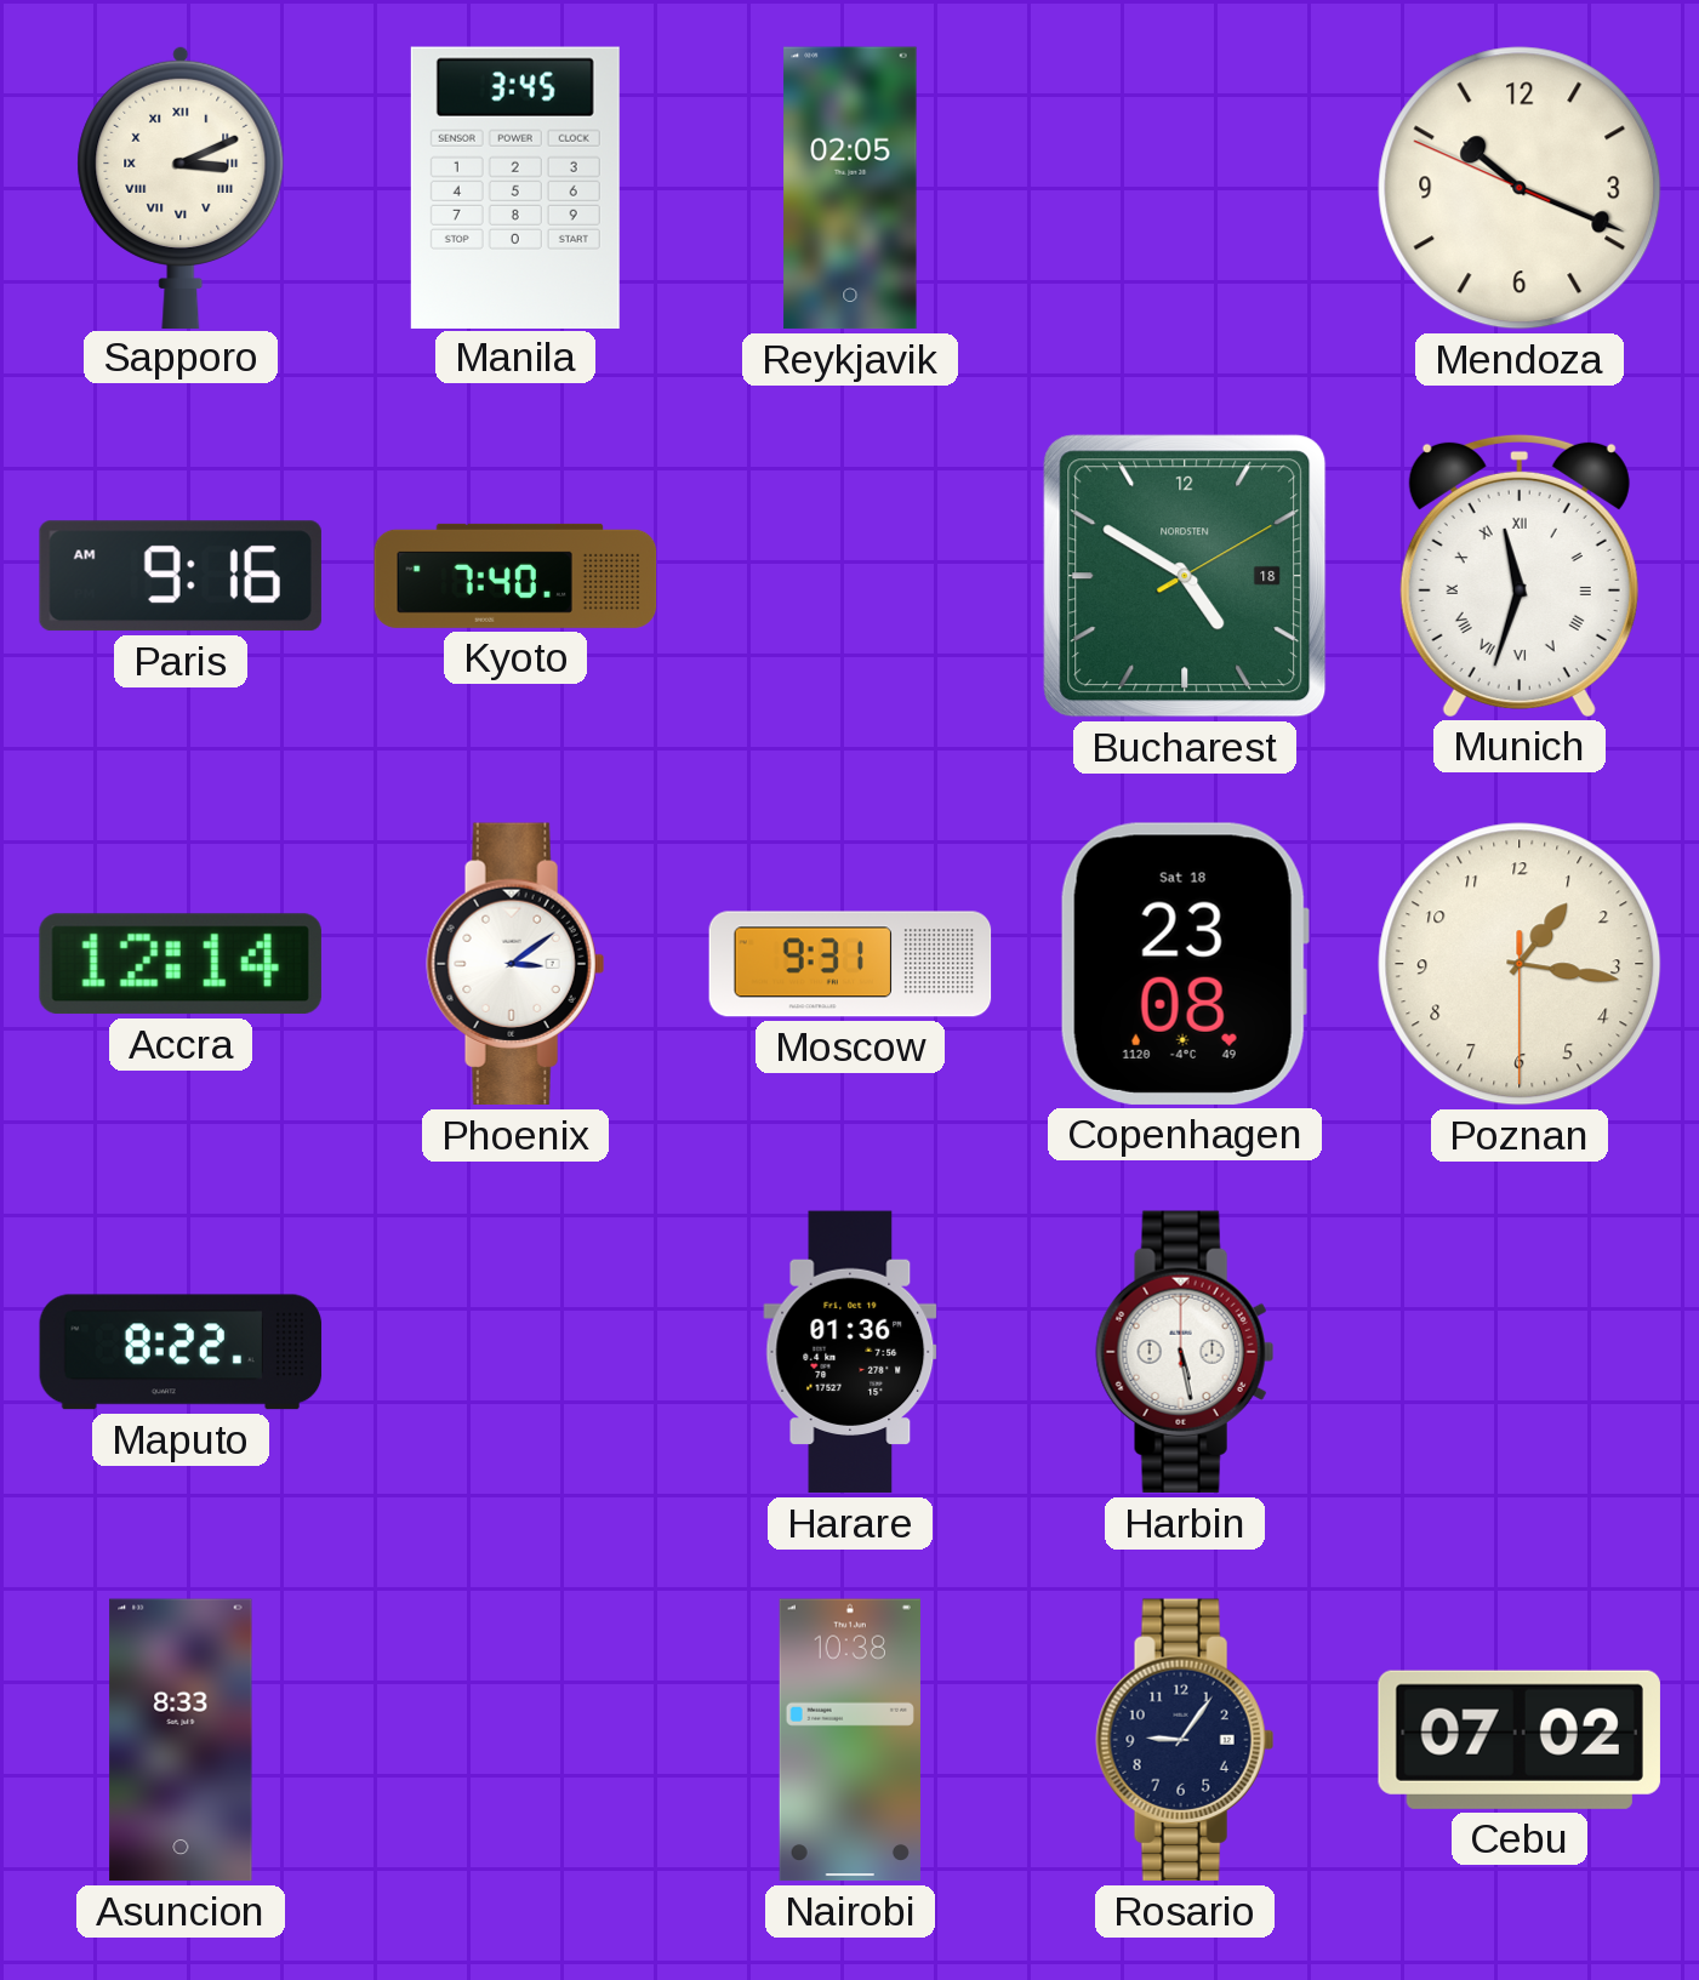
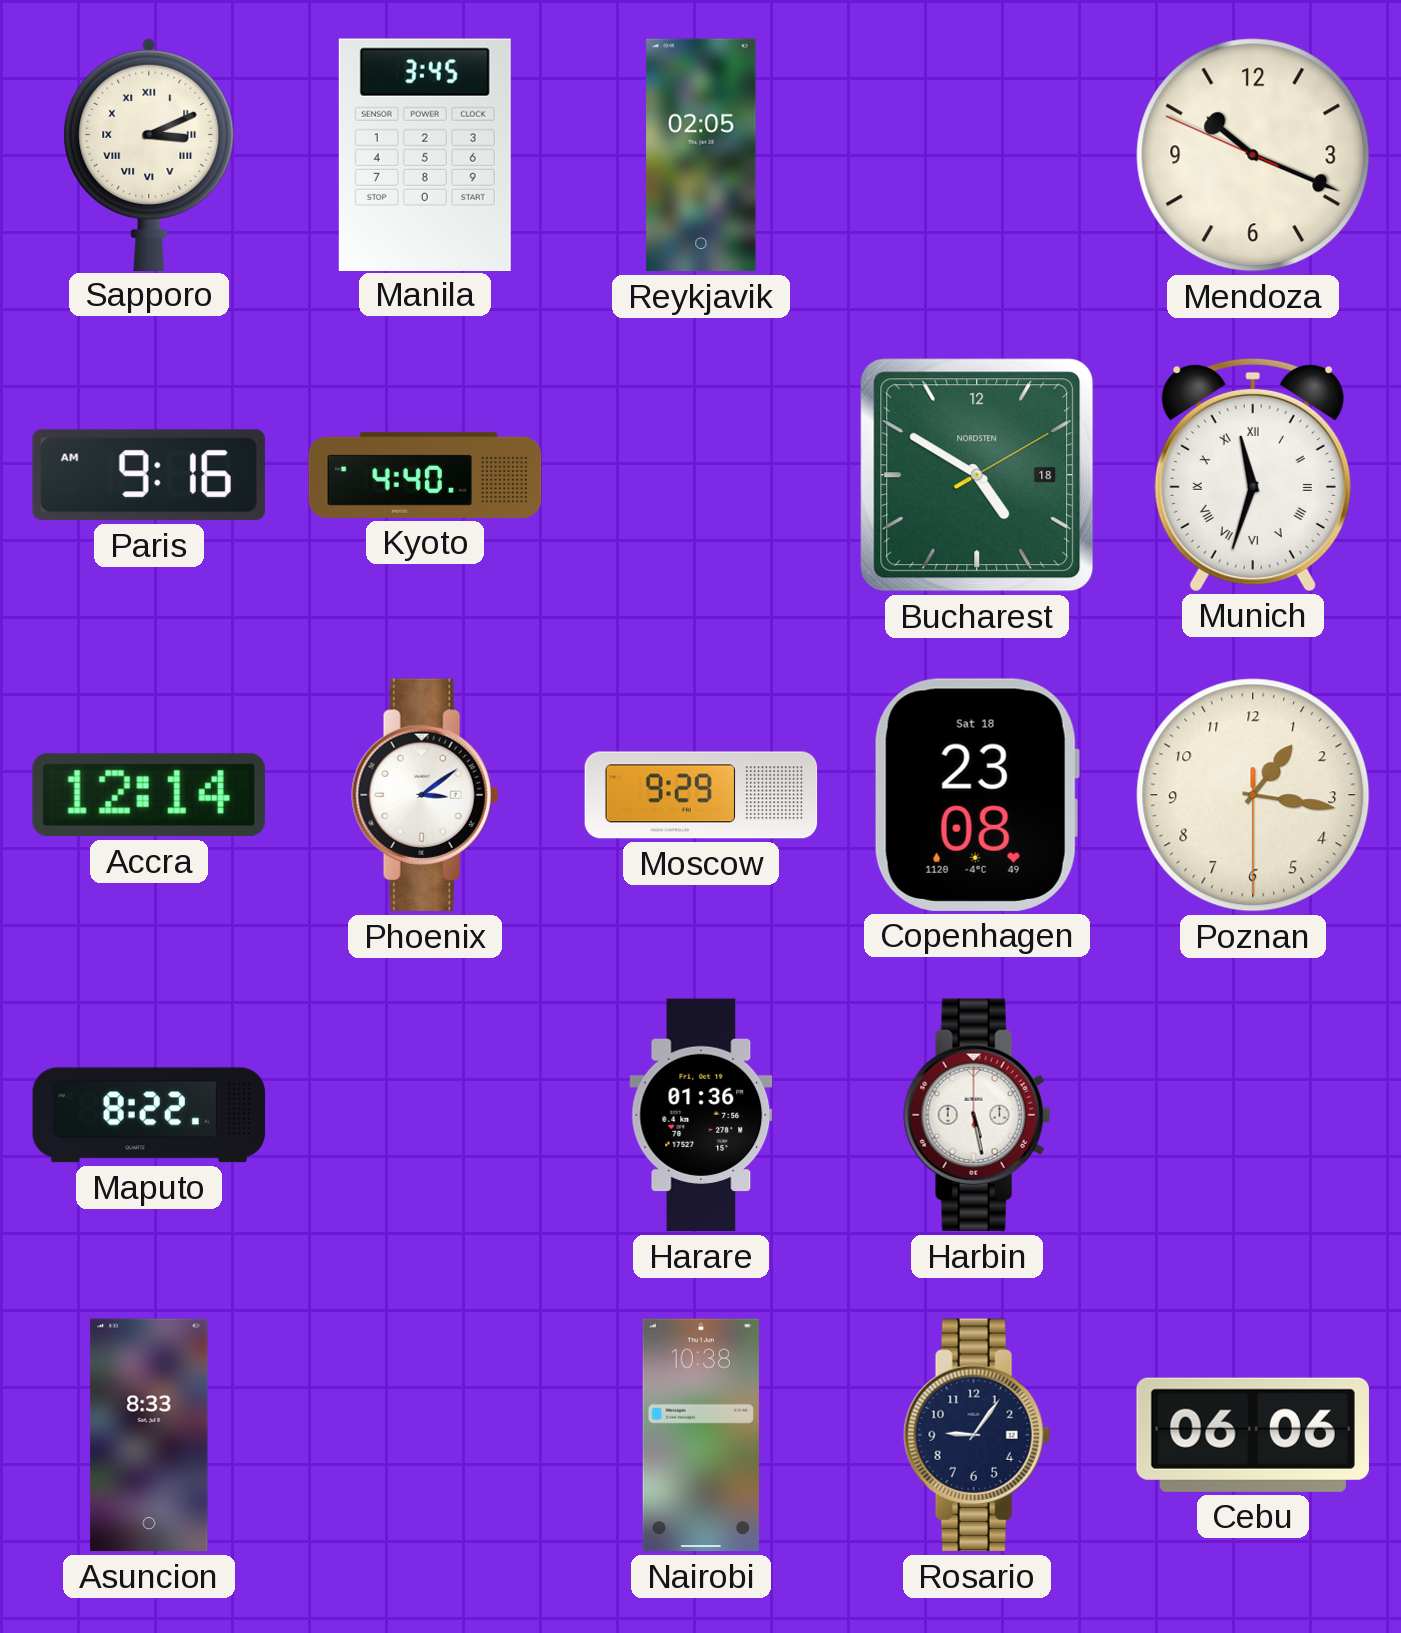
Kyoto: 7:40 -> 4:40 (425, 475)
Moscow: 9:31 -> 9:29 (701, 795)
Cebu: 07:02 -> 06:06 (1253, 1435)
